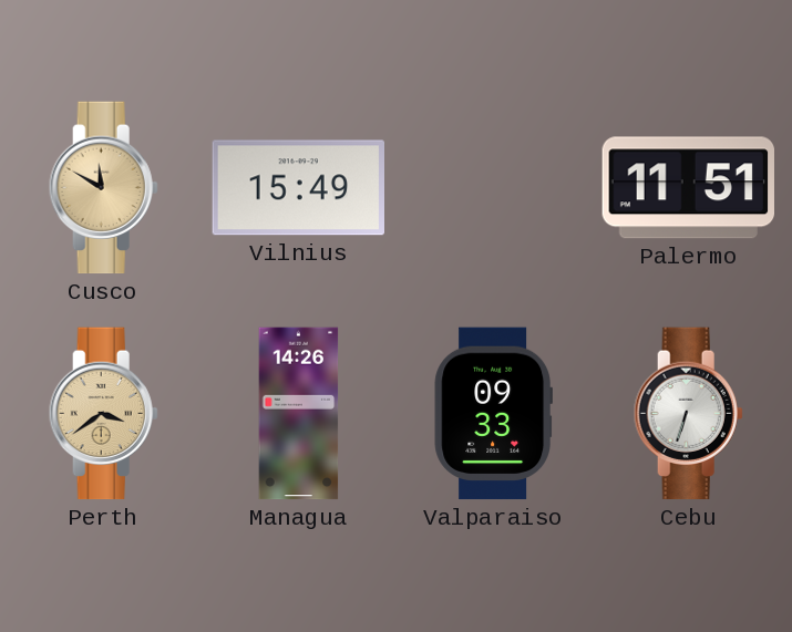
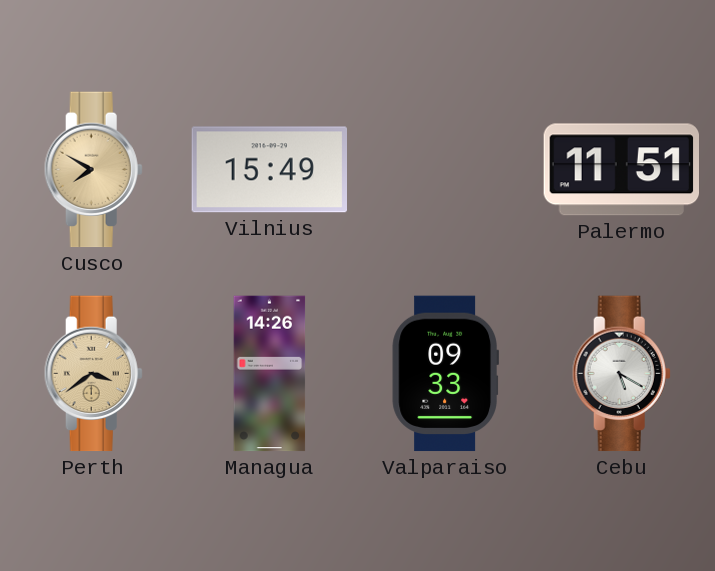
Cusco: 11:50 -> 7:50 (93, 170)
Cebu: 6:33 -> 5:20 (621, 374)
